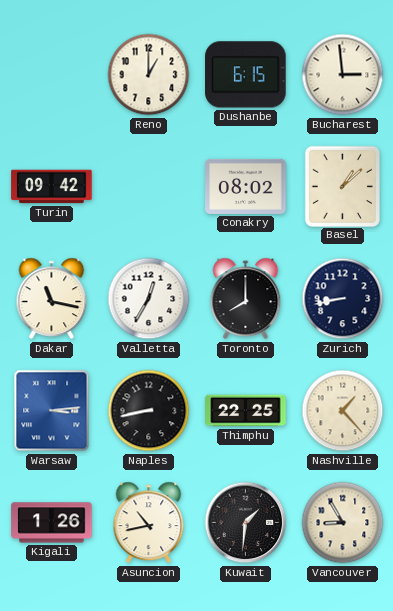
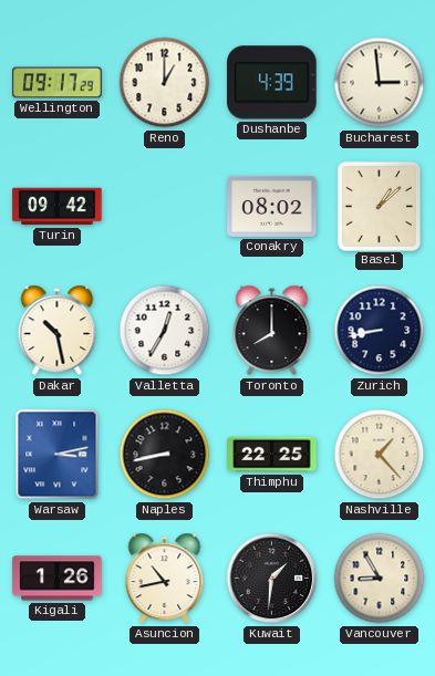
Wellington: none -> 09:17 (58, 83)
Dushanbe: 6:15 -> 4:39 (272, 83)
Dakar: 11:17 -> 10:28 (58, 331)
Warsaw: 3:14 -> 3:13 (58, 455)
